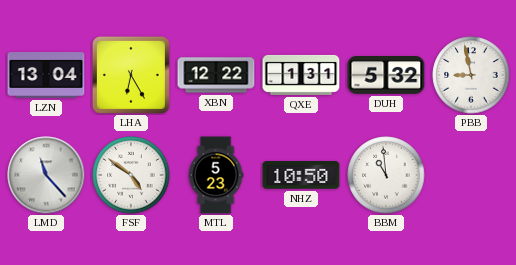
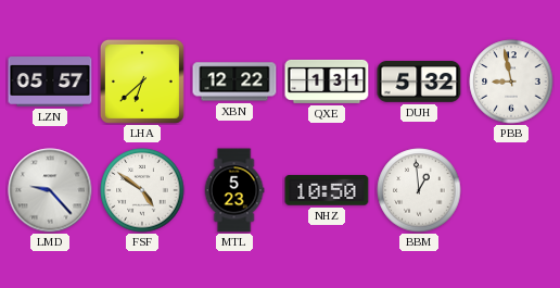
LZN: 13:04 -> 05:57 (50, 82)
LHA: 6:25 -> 6:38 (142, 82)
LMD: 11:23 -> 9:23 (50, 190)
BBM: 10:59 -> 12:59 (419, 190)
